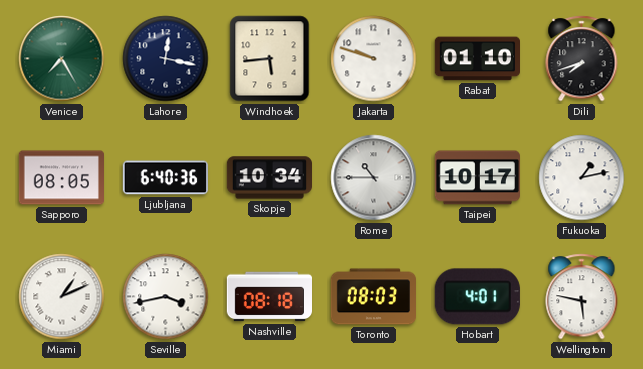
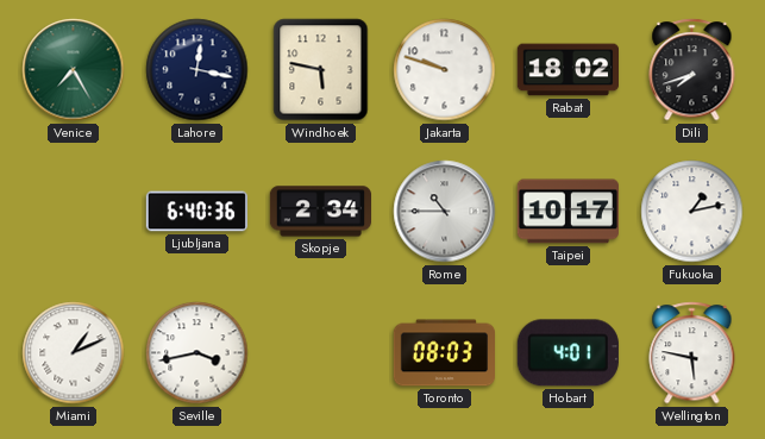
Windhoek: 5:44 -> 5:47 (321, 70)
Rabat: 01:10 -> 18:02 (568, 70)
Sapporo: 08:05 -> none (61, 178)
Skopje: 10:34 -> 2:34 (320, 212)
Nashville: 08:18 -> none (269, 297)
